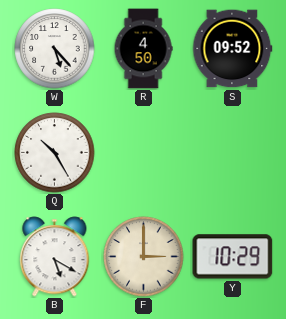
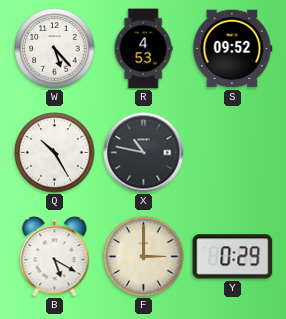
R: 4:50 -> 4:53 (143, 49)
X: none -> 10:47 (144, 153)
Y: 10:29 -> 0:29 (233, 257)
